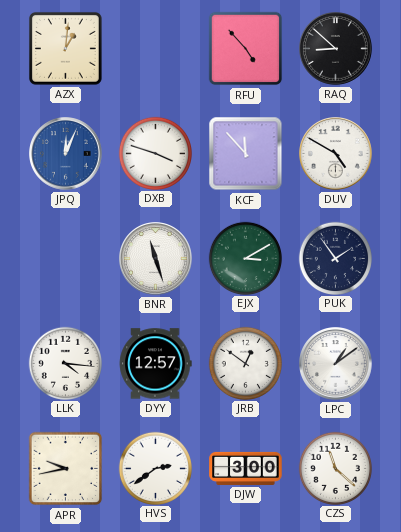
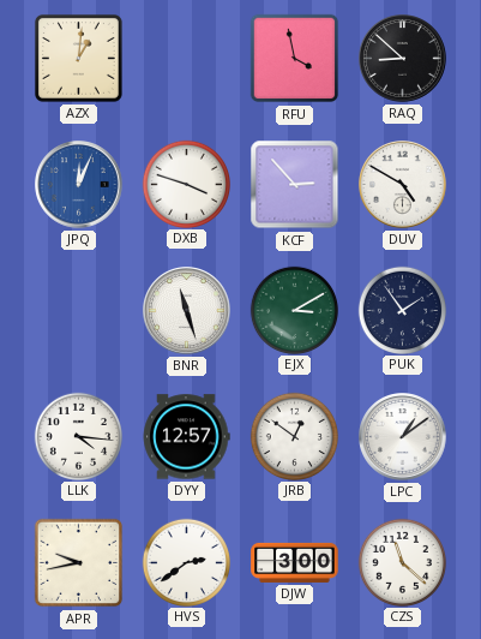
RFU: 4:53 -> 3:58 (295, 59)
KCF: 11:53 -> 2:53 (295, 185)
